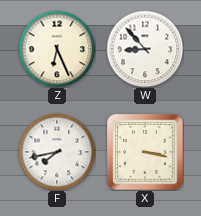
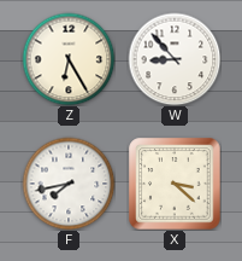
Z: 6:26 -> 6:25 (69, 59)
X: 3:17 -> 3:22 (175, 184)
